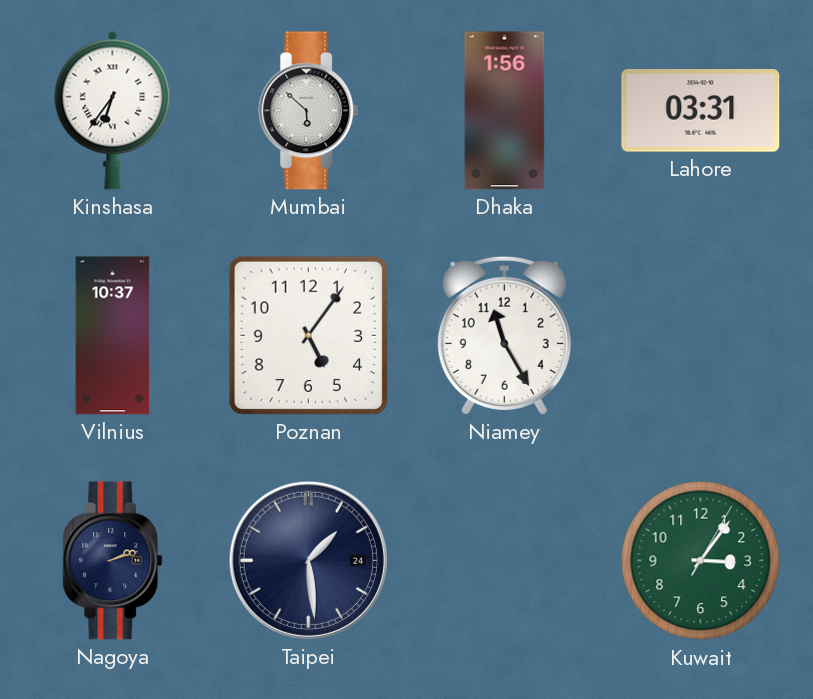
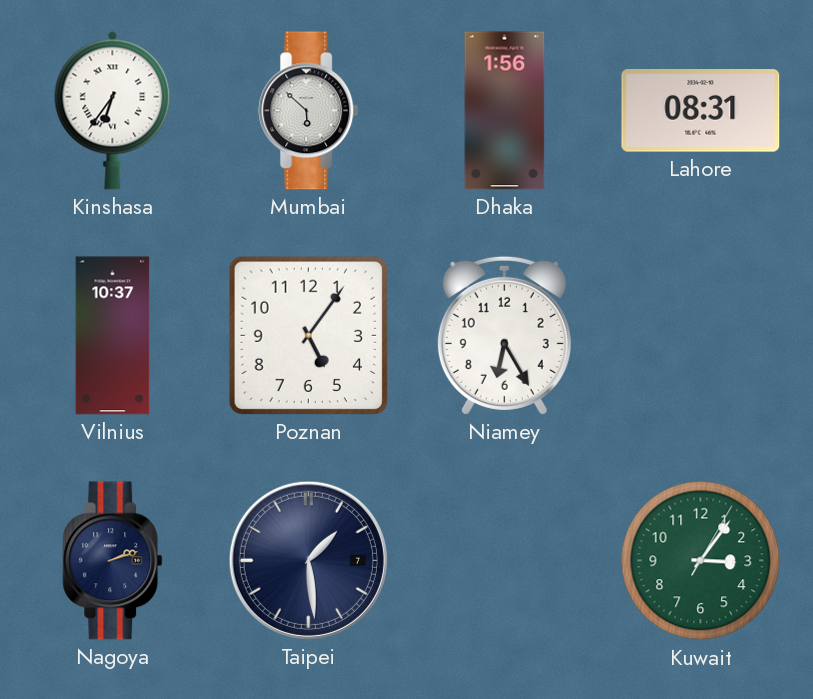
Lahore: 03:31 -> 08:31 (701, 111)
Niamey: 11:25 -> 6:25 (504, 335)
Taipei date: 24 -> 7 (308, 560)
